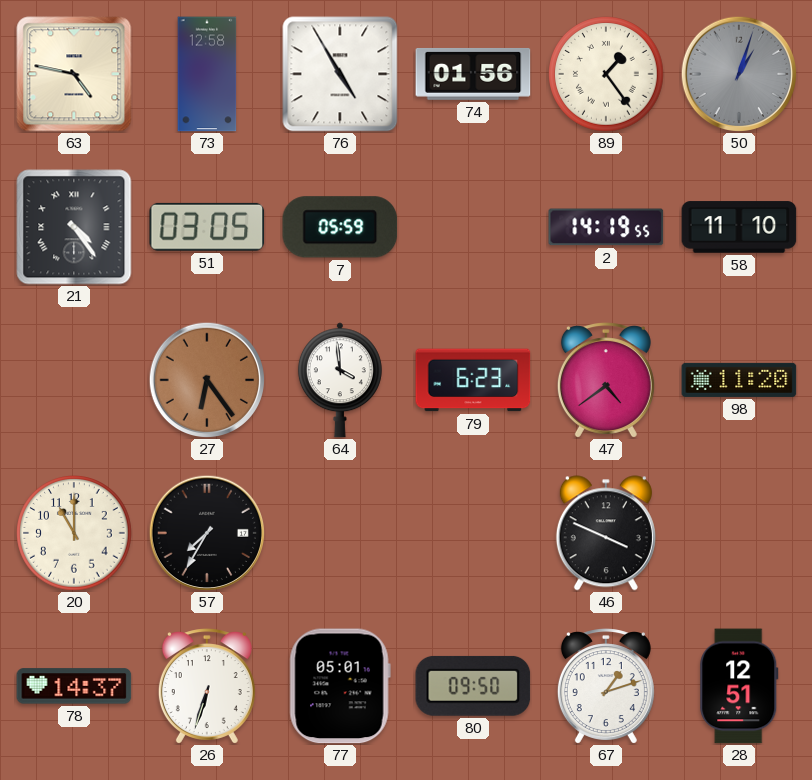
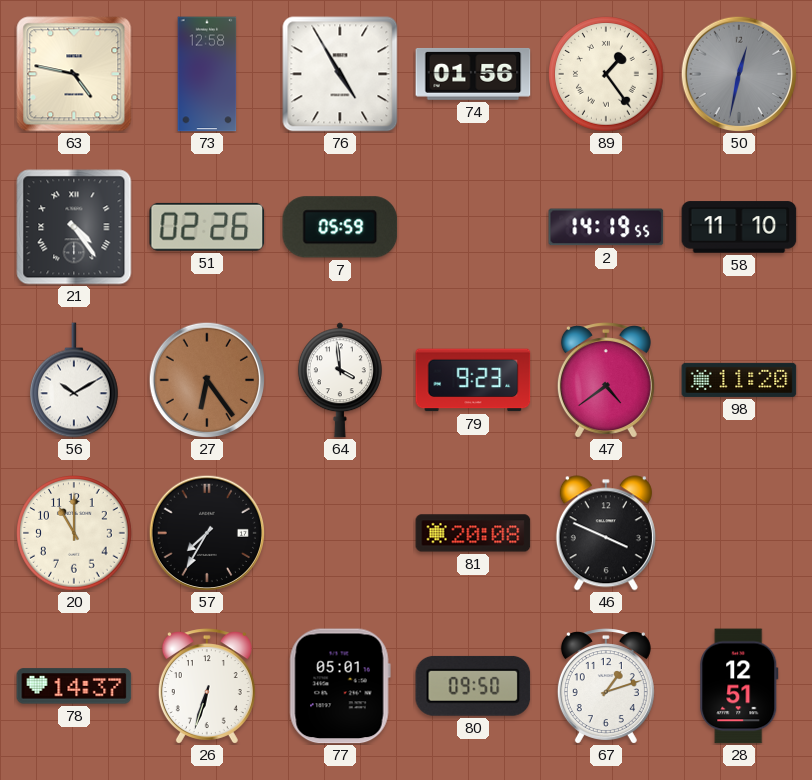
50: 1:03 -> 12:32 (738, 73)
51: 03:05 -> 02:26 (207, 227)
56: none -> 10:10 (75, 380)
79: 6:23 -> 9:23 (473, 380)
81: none -> 20:08 (473, 533)
